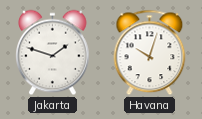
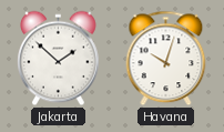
Jakarta: 1:48 -> 1:52 (59, 59)
